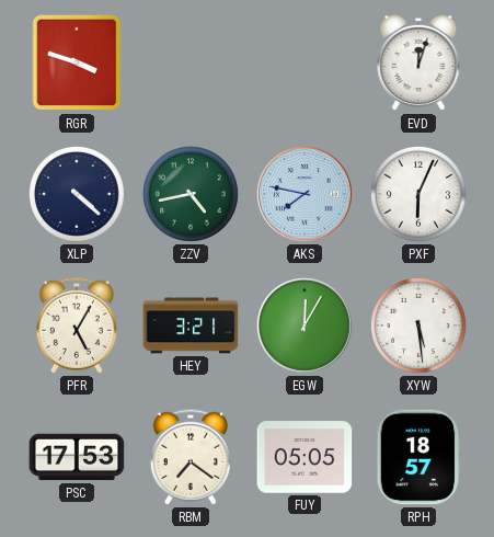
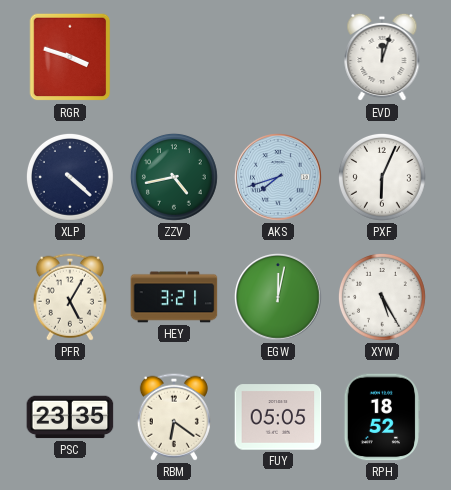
AKS: 7:47 -> 7:42 (279, 178)
EGW: 12:05 -> 12:02 (279, 298)
XYW: 5:29 -> 5:25 (382, 297)
PSC: 17:53 -> 23:35 (70, 417)
RBM: 7:21 -> 6:21 (174, 417)
RPH: 18:57 -> 18:52 (381, 417)
